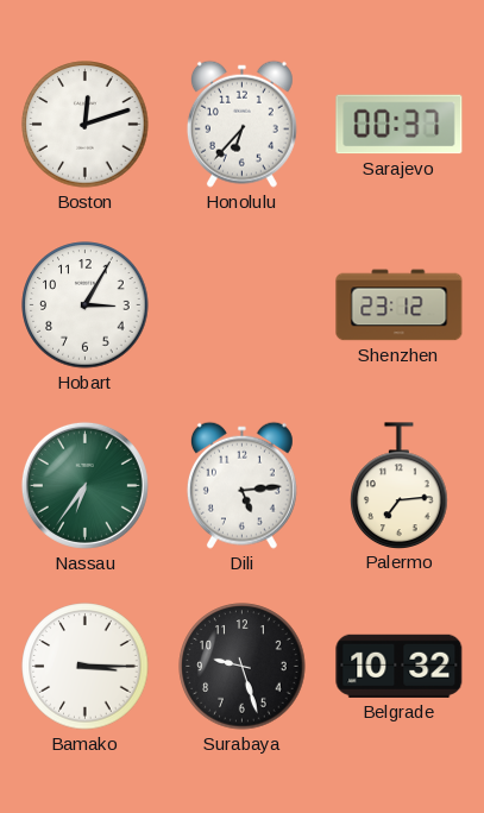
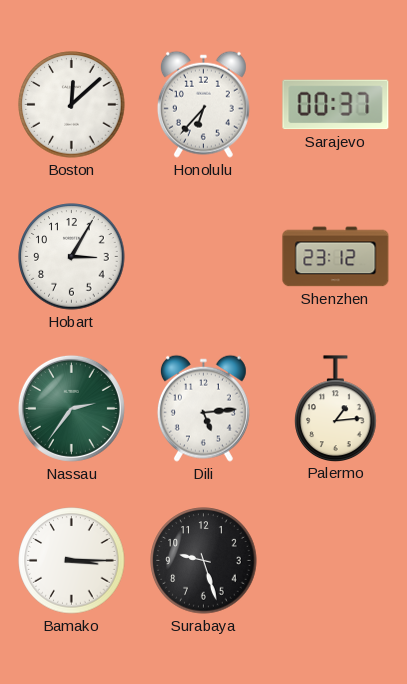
Boston: 12:12 -> 12:08 (72, 105)
Nassau: 6:36 -> 2:36 (71, 408)
Palermo: 7:14 -> 1:14 (336, 408)
Belgrade: 10:32 -> none (400, 666)
